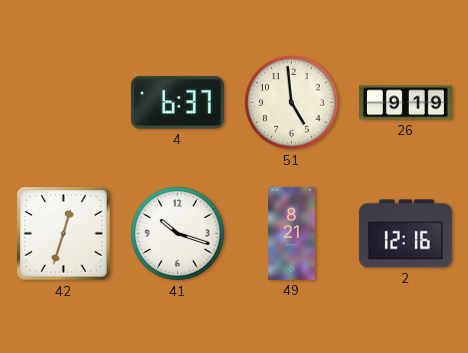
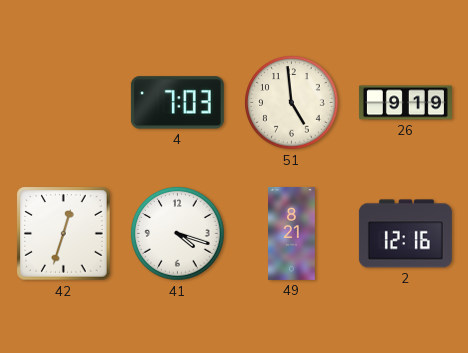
4: 6:37 -> 7:03 (177, 103)
41: 10:18 -> 4:18 (178, 234)
